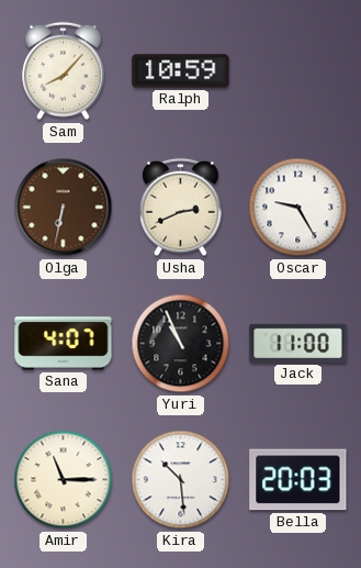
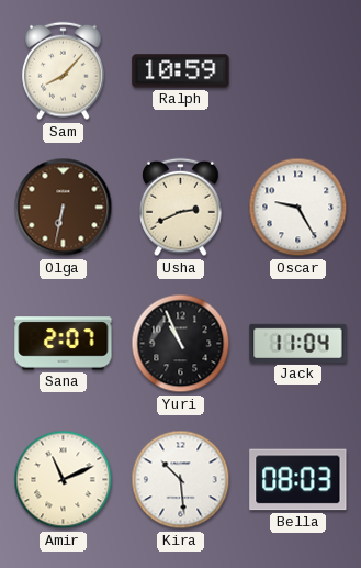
Sana: 4:07 -> 2:07 (64, 344)
Jack: 11:00 -> 11:04 (298, 343)
Amir: 11:15 -> 11:11 (64, 480)
Bella: 20:03 -> 08:03 (298, 480)
